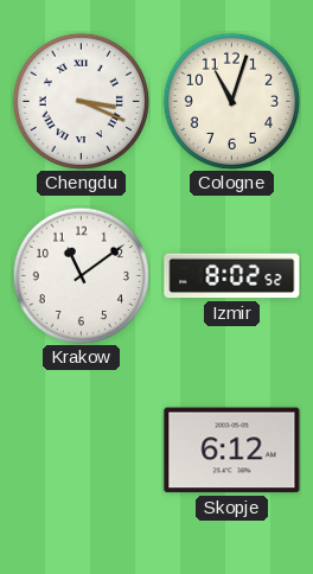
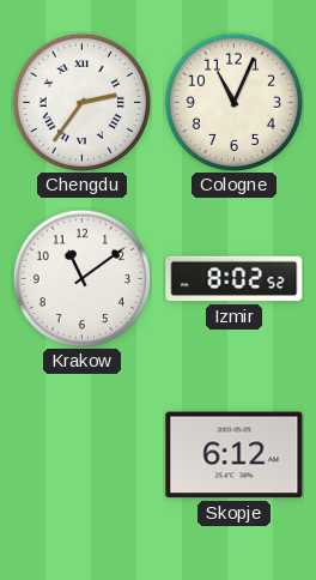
Chengdu: 3:19 -> 2:36 (81, 102)
Cologne: 11:03 -> 11:04 (233, 102)
